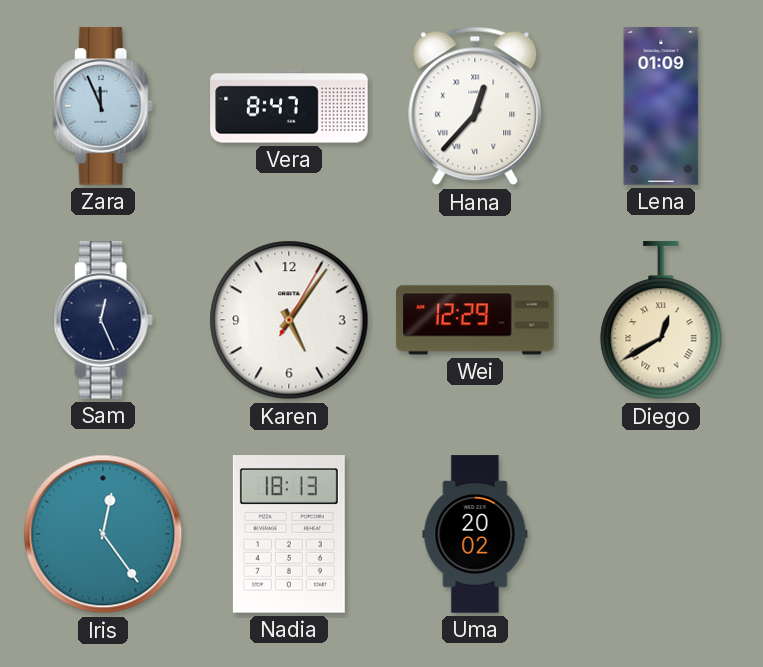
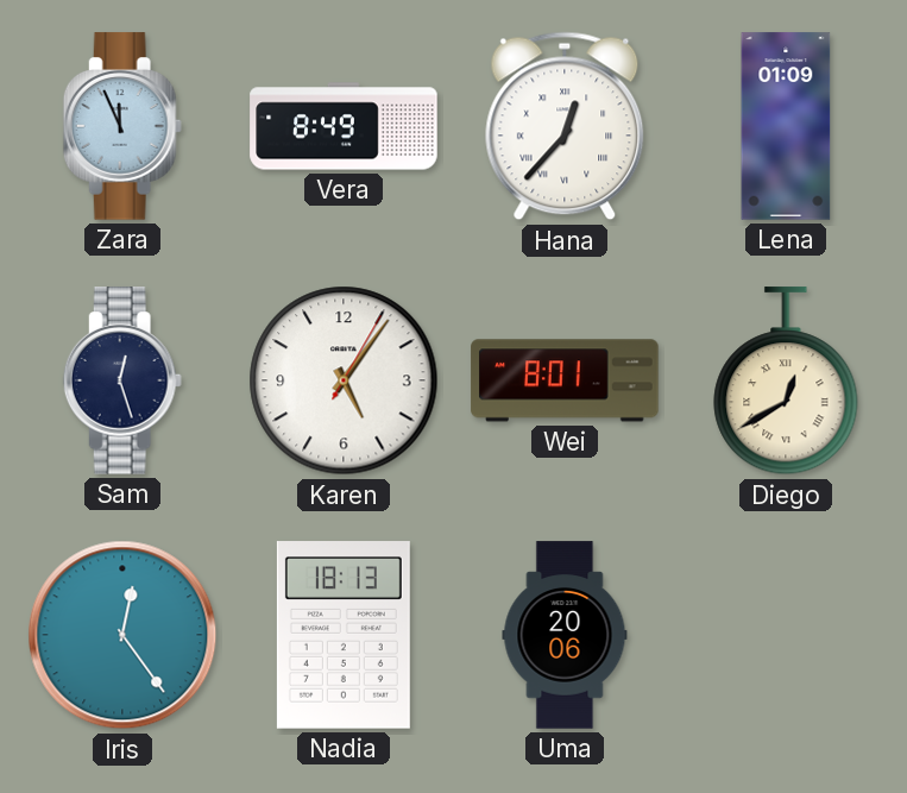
Vera: 8:47 -> 8:49 (344, 126)
Sam: 12:26 -> 12:27 (122, 380)
Wei: 12:29 -> 8:01 (565, 380)
Uma: 20:02 -> 20:06 (565, 635)
